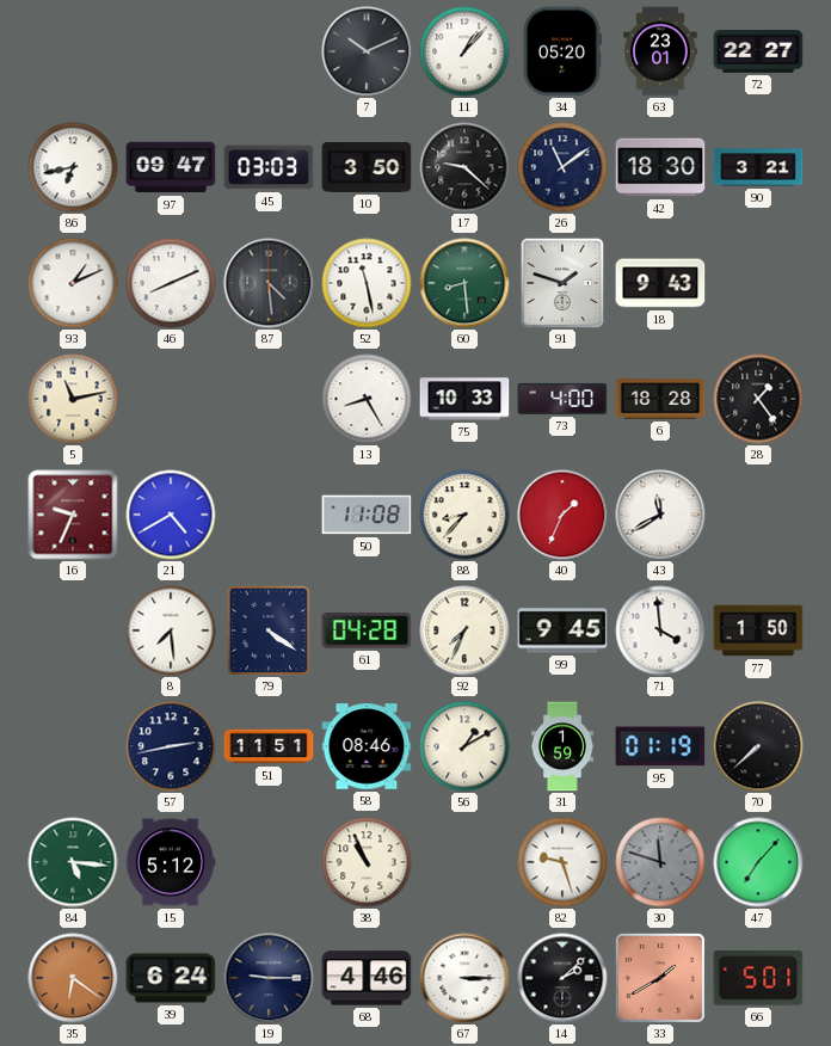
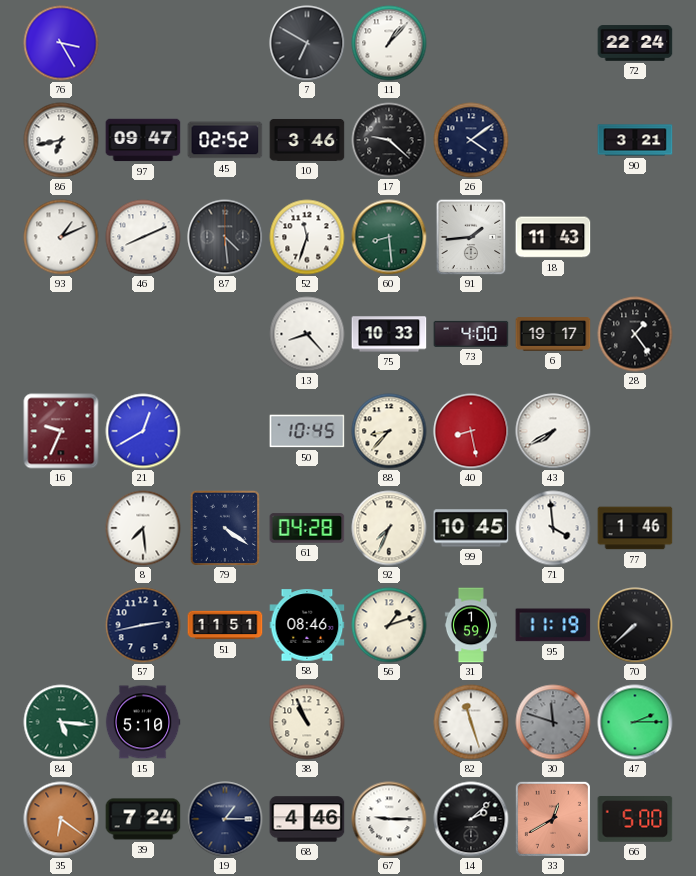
76: none -> 3:25 (61, 43)
7: 10:11 -> 6:50 (307, 43)
34: 05:20 -> none (562, 51)
63: 23:01 -> none (660, 51)
72: 22:27 -> 22:24 (635, 43)
45: 03:03 -> 02:52 (225, 140)
10: 3:50 -> 3:46 (307, 140)
26: 11:09 -> 4:09 (471, 140)
42: 18:30 -> none (660, 167)
52: 11:28 -> 11:33 (307, 237)
91: 1:48 -> 1:44 (471, 237)
18: 9:43 -> 11:43 (553, 237)
5: 11:13 -> none (73, 399)
13: 8:25 -> 8:23 (307, 334)
6: 18:28 -> 19:17 (553, 334)
21: 4:40 -> 12:40 (143, 431)
50: 11:08 -> 10:45 (307, 431)
40: 1:34 -> 8:28 (471, 431)
43: 11:40 -> 7:40 (553, 431)
99: 9:45 -> 10:45 (471, 528)
77: 1:50 -> 1:46 (635, 528)
56: 1:10 -> 1:12 (389, 625)
95: 01:19 -> 11:19 (553, 625)
15: 5:12 -> 5:10 (143, 722)
82: 9:27 -> 11:27 (471, 722)
47: 7:07 -> 2:15 (635, 722)
39: 6:24 -> 7:24 (143, 819)
19: 9:15 -> 1:15 (225, 819)
67: 3:15 -> 9:15 (389, 819)
33: 1:40 -> 12:40 (553, 819)
66: 5:01 -> 5:00 (635, 819)
